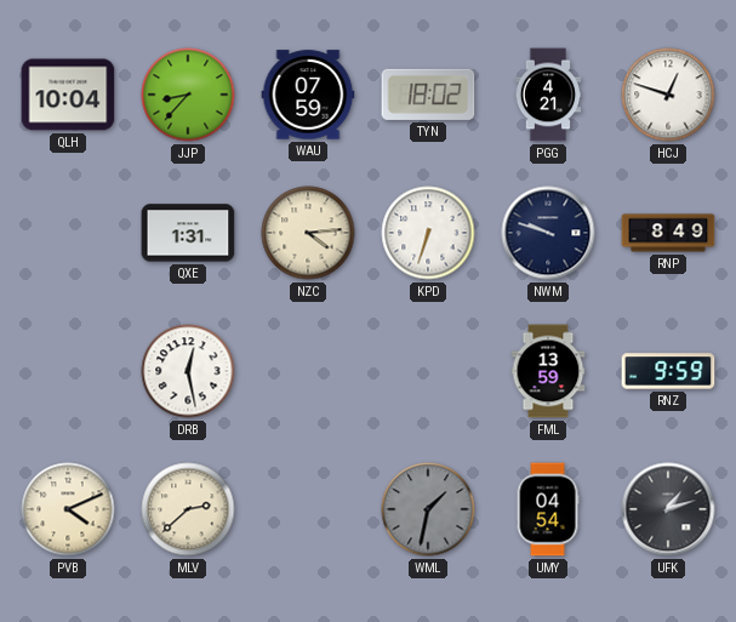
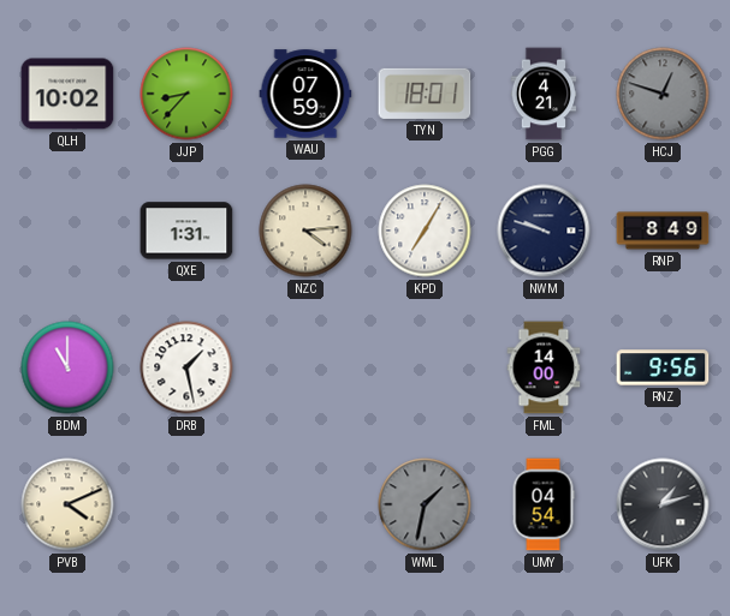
QLH: 10:04 -> 10:02 (67, 94)
TYN: 18:02 -> 18:01 (425, 94)
HCJ dial: white -> grey (663, 94)
KPD: 6:33 -> 7:05 (425, 231)
BDM: none -> 11:00 (67, 367)
DRB: 12:28 -> 1:28 (186, 367)
FML: 13:59 -> 14:00 (544, 367)
RNZ: 9:59 -> 9:56 (663, 367)
MLV: 2:38 -> none (188, 509)
